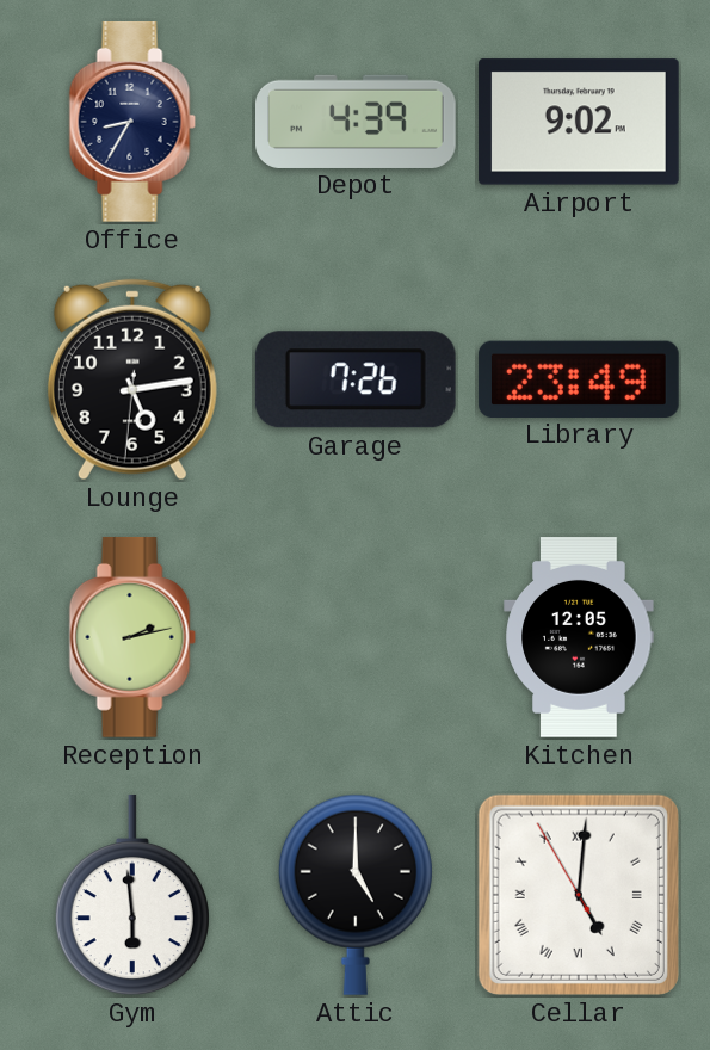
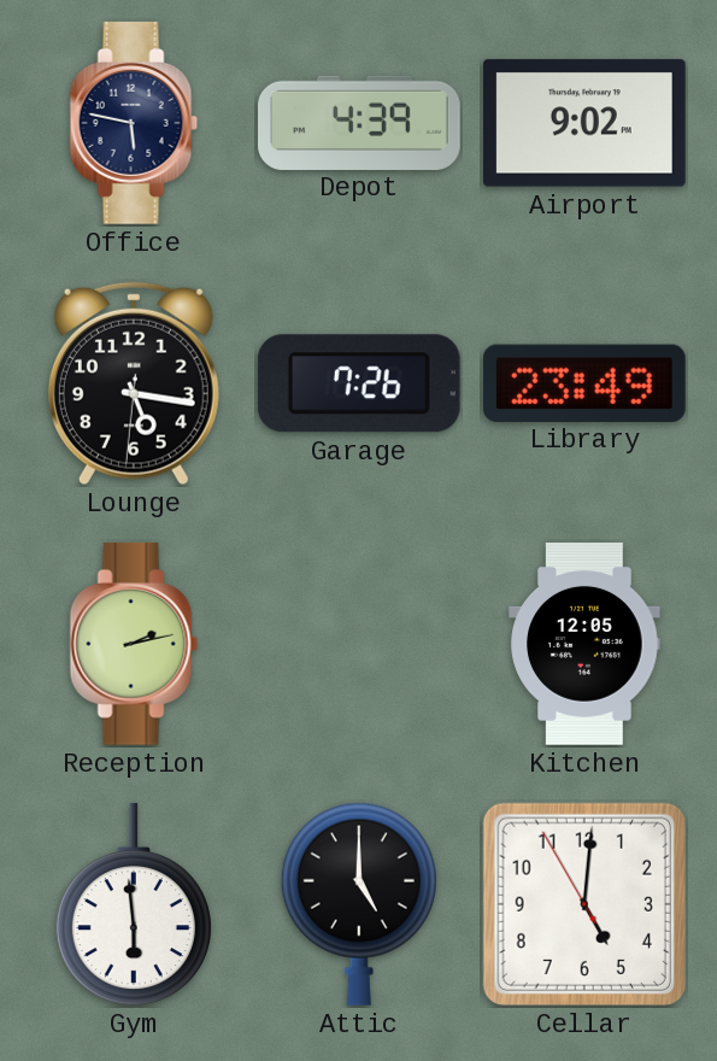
Office: 8:35 -> 5:47 (134, 123)
Lounge: 5:13 -> 5:16 (134, 383)
Cellar numerals: Roman -> Arabic (584, 904)
